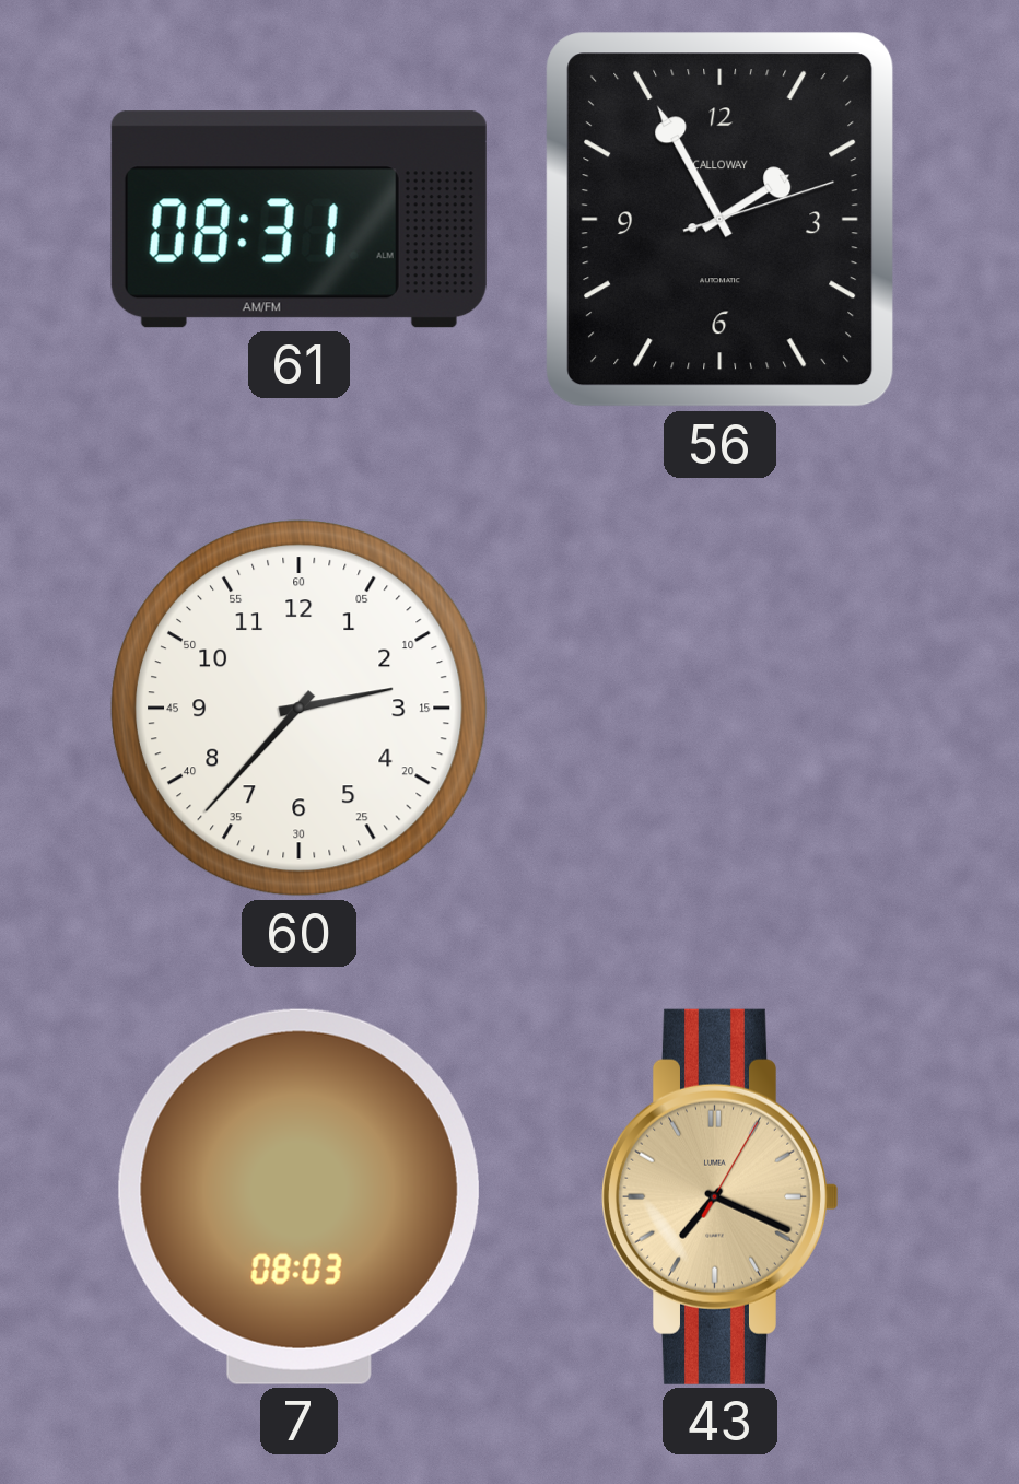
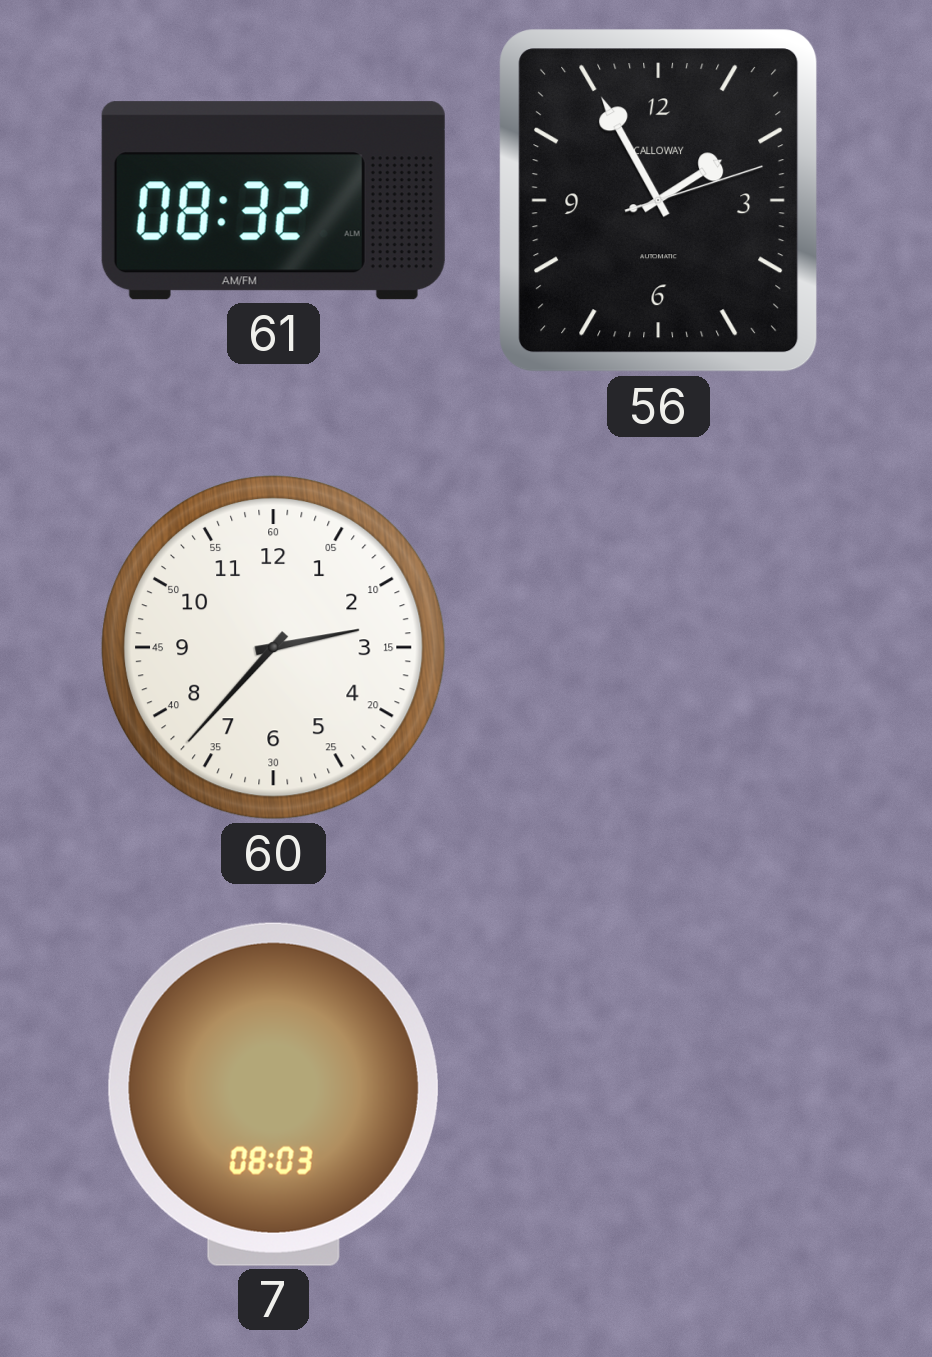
61: 08:31 -> 08:32 (273, 201)
43: 7:19 -> none (719, 1196)
